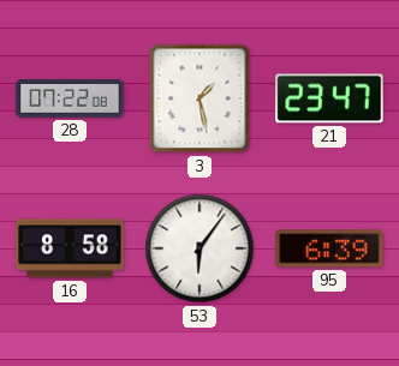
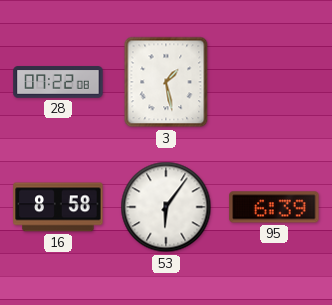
21: 23:47 -> none (329, 98)
